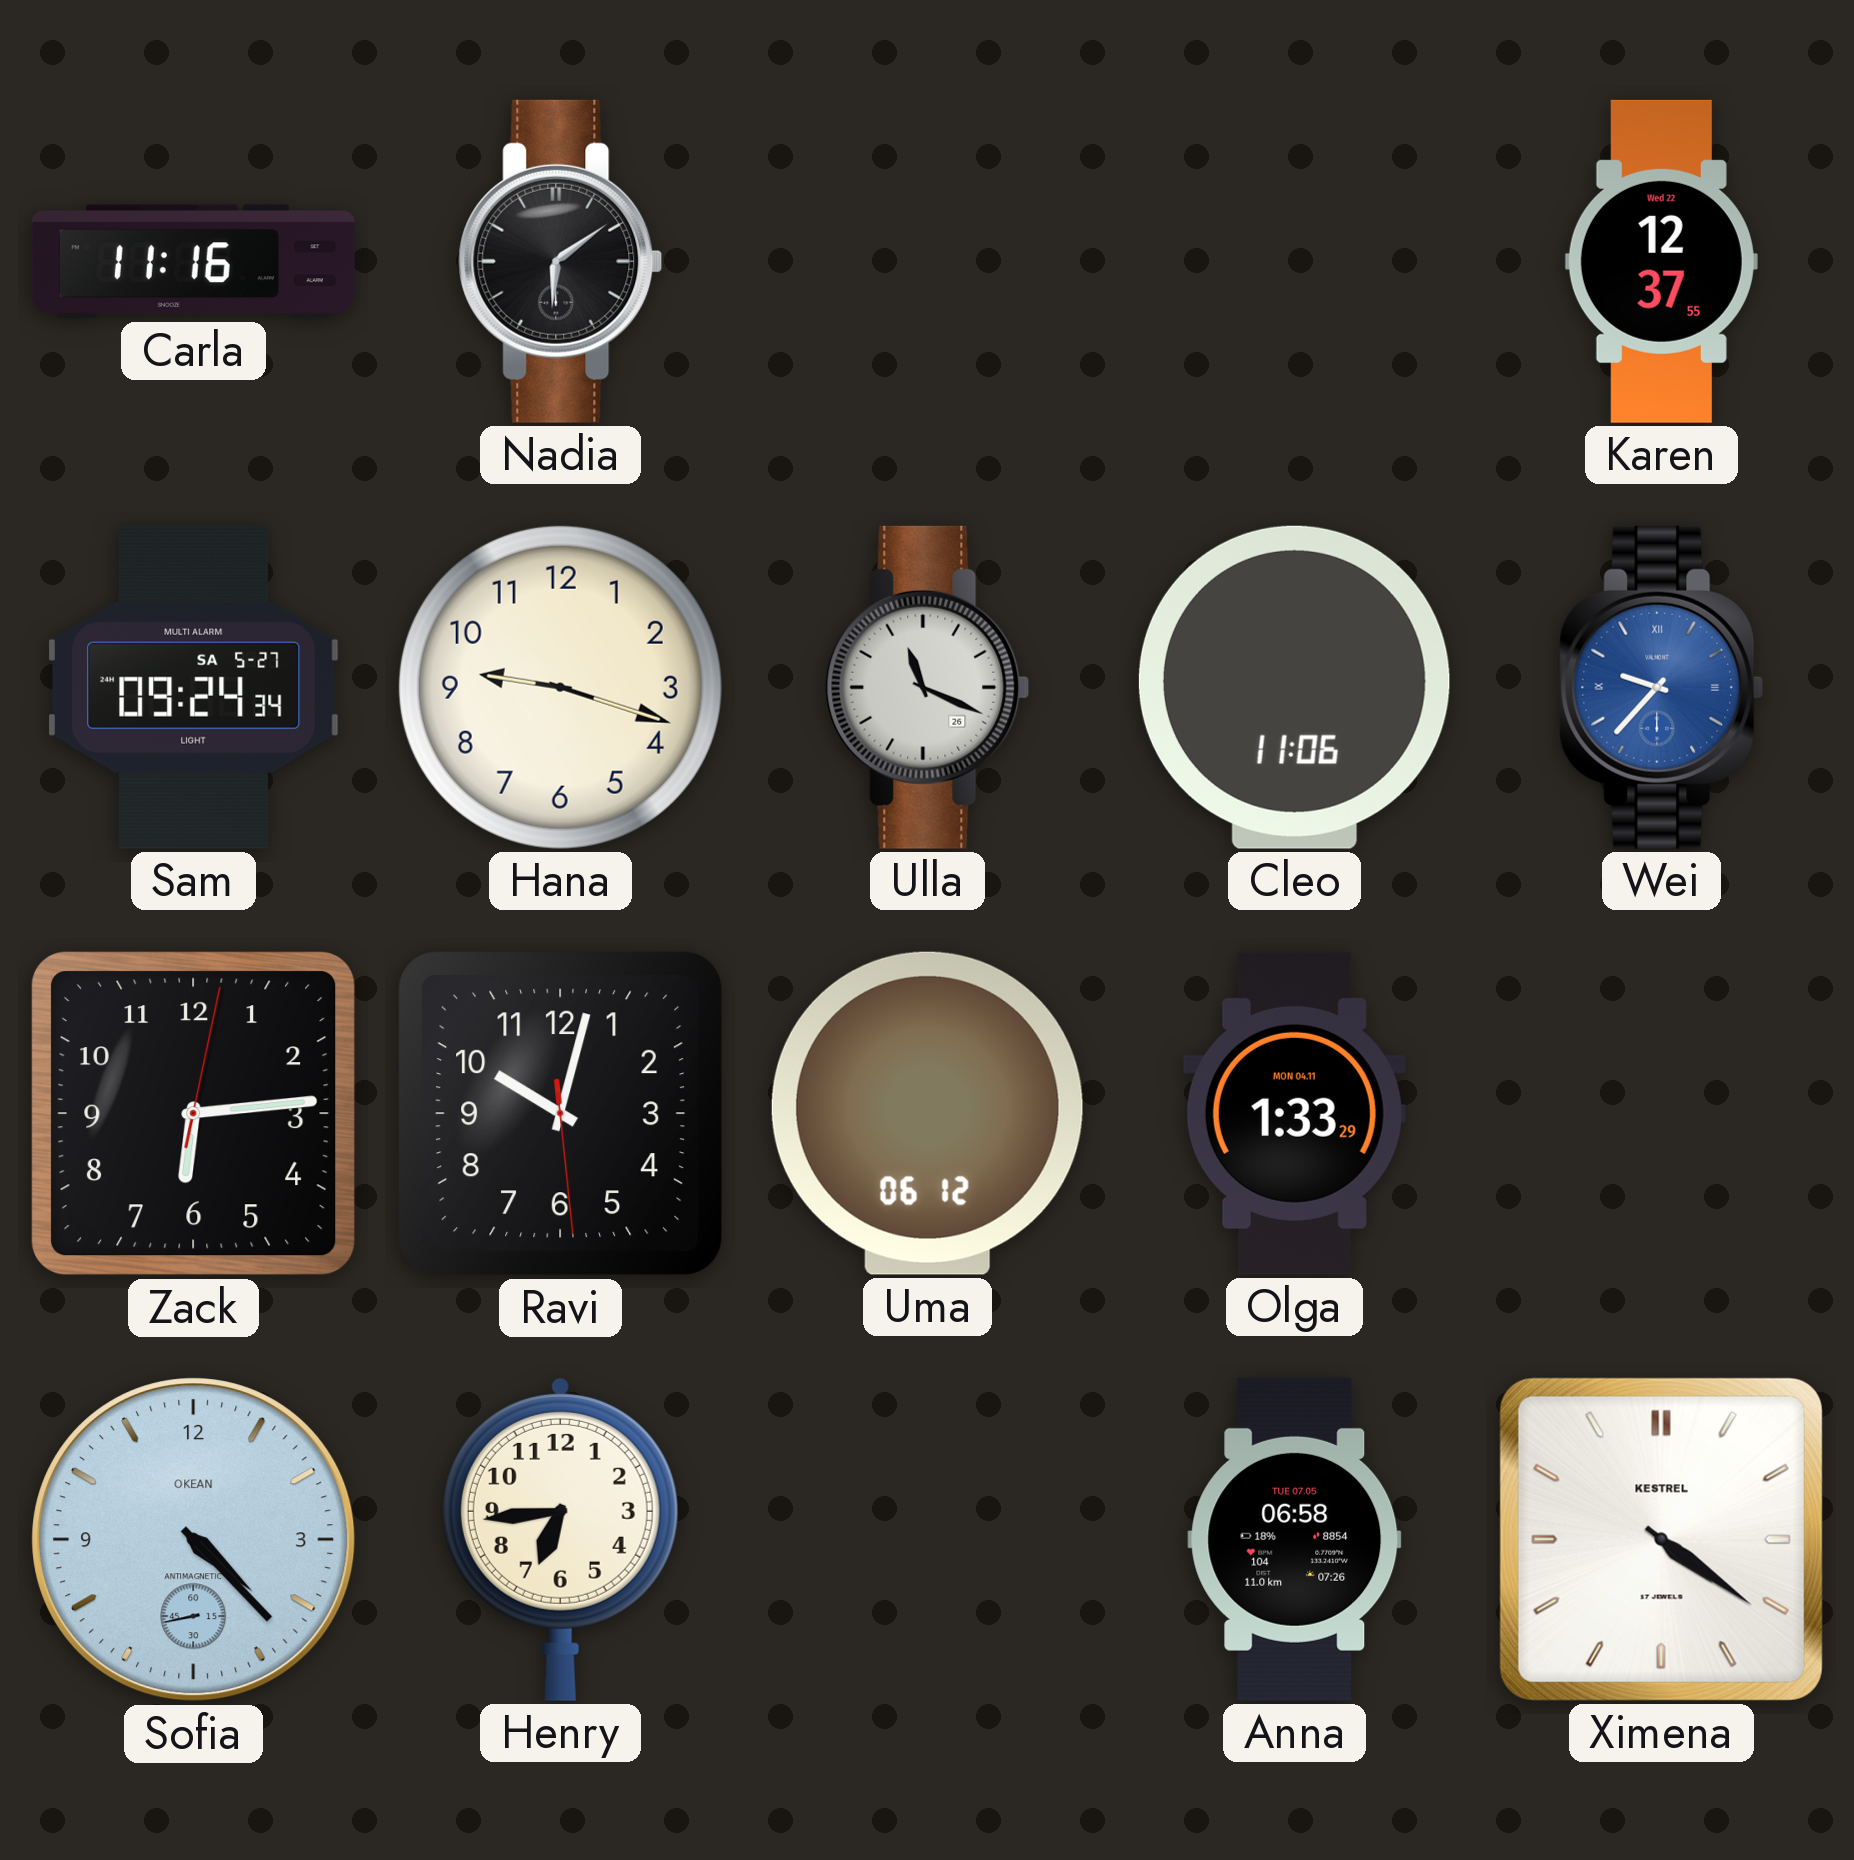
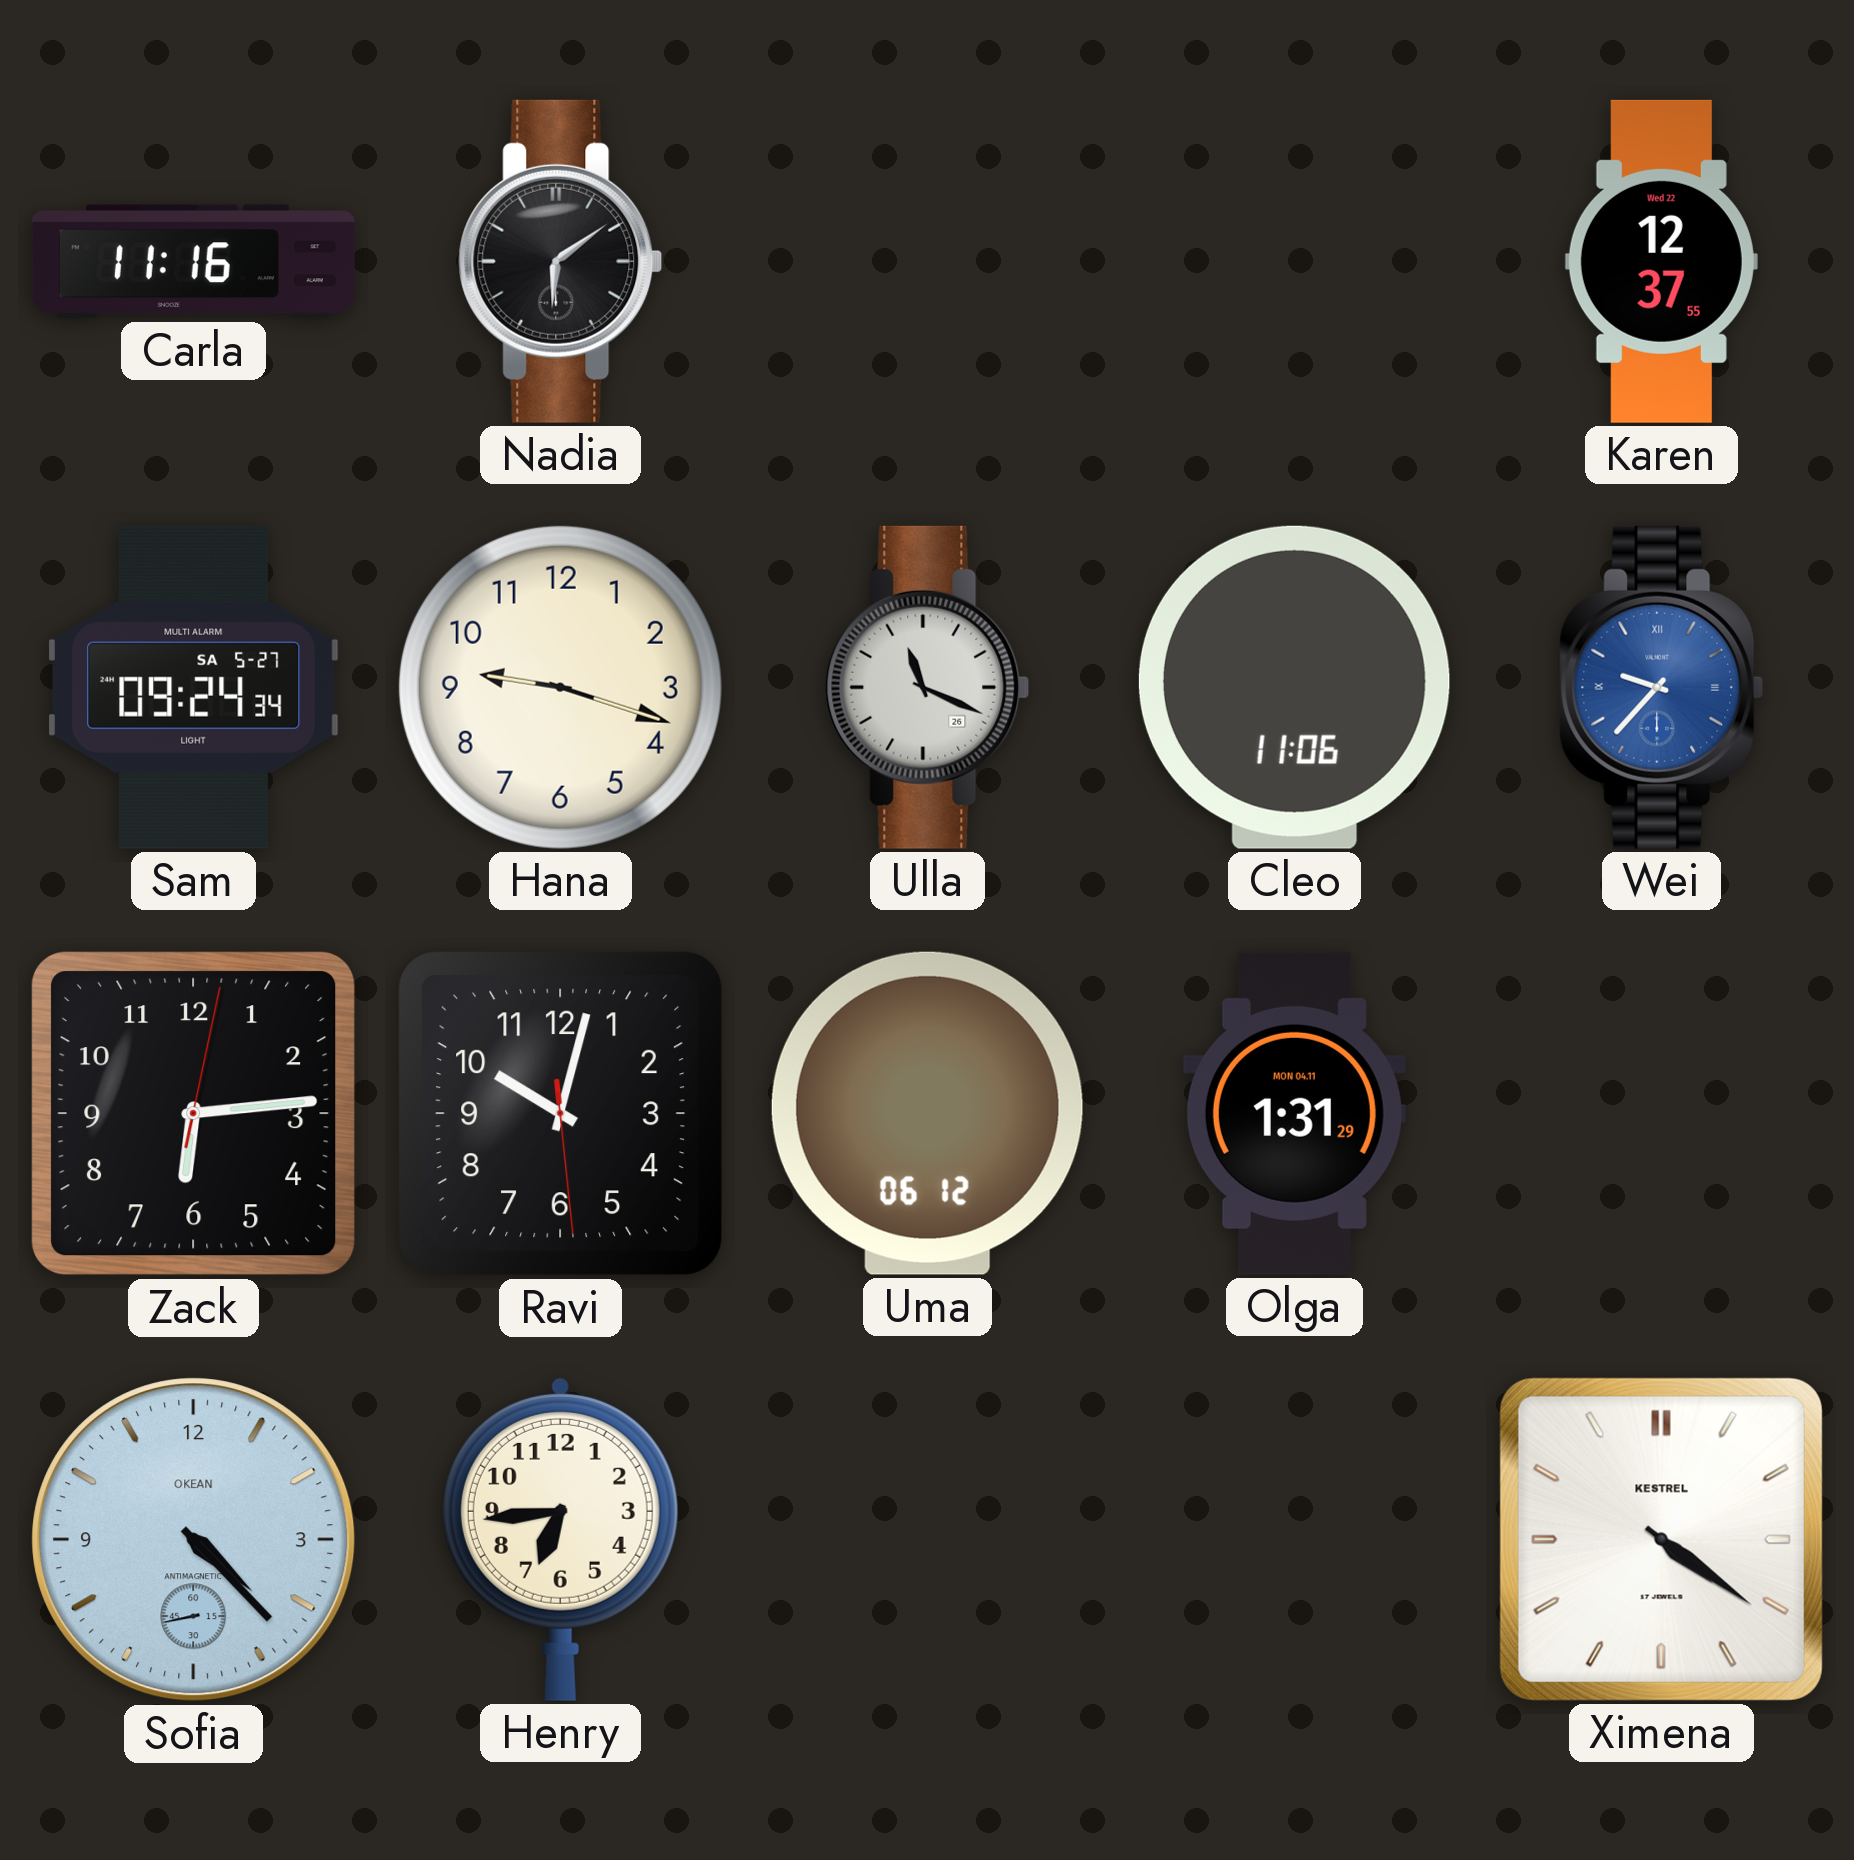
Olga: 1:33 -> 1:31 (1294, 1113)
Anna: 06:58 -> none (1295, 1539)
